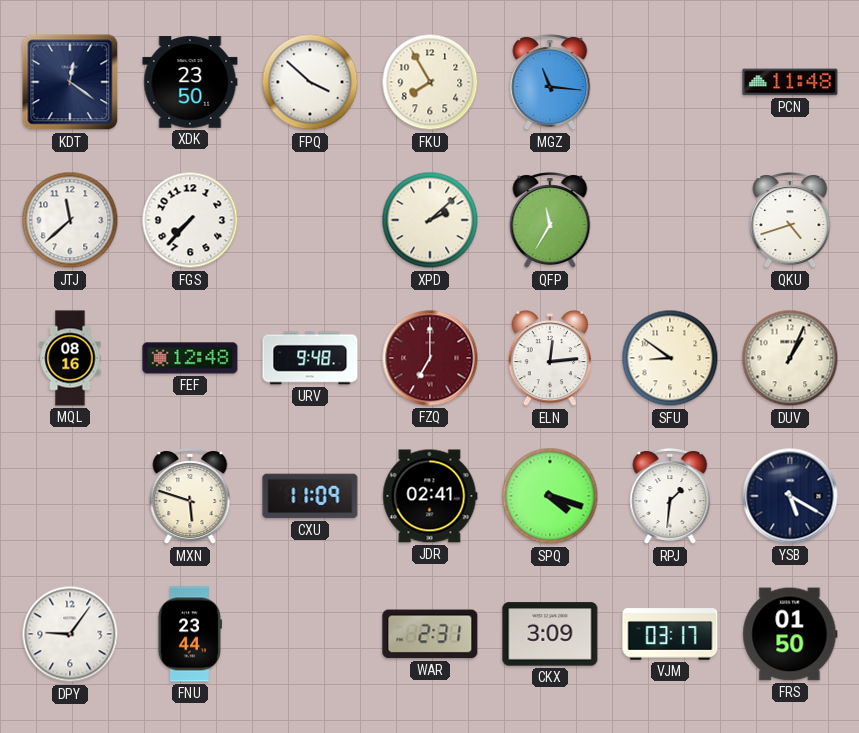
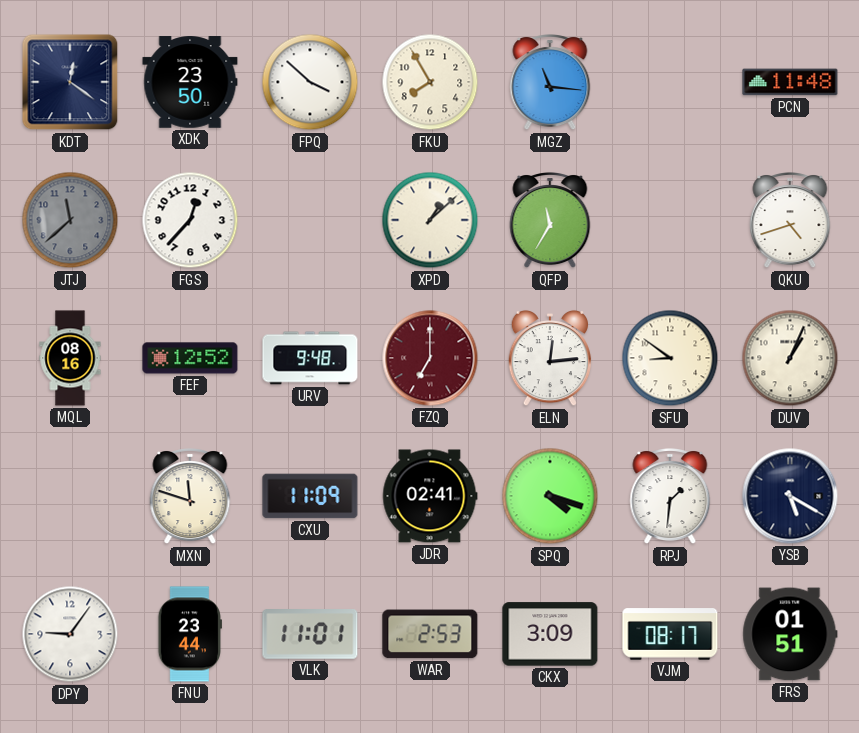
JTJ dial: white -> grey (70, 220)
FGS: 7:37 -> 12:37 (190, 220)
XPD: 2:08 -> 1:08 (430, 220)
FEF: 12:48 -> 12:52 (190, 358)
MXN: 5:48 -> 11:48 (190, 497)
VLK: none -> 11:01 (310, 634)
WAR: 2:31 -> 2:53 (430, 634)
VJM: 03:17 -> 08:17 (670, 634)
FRS: 01:50 -> 01:51 (790, 634)
